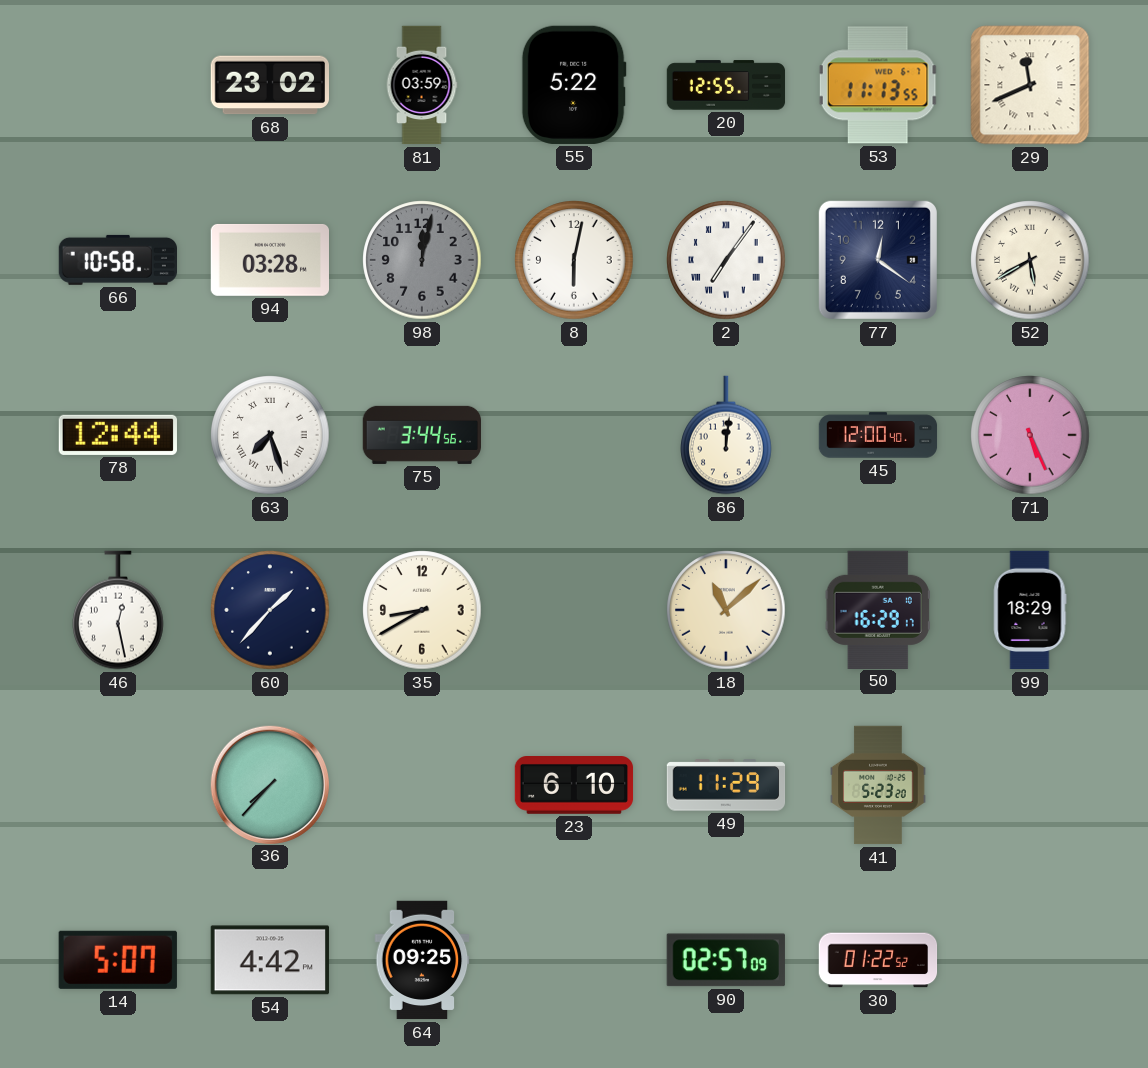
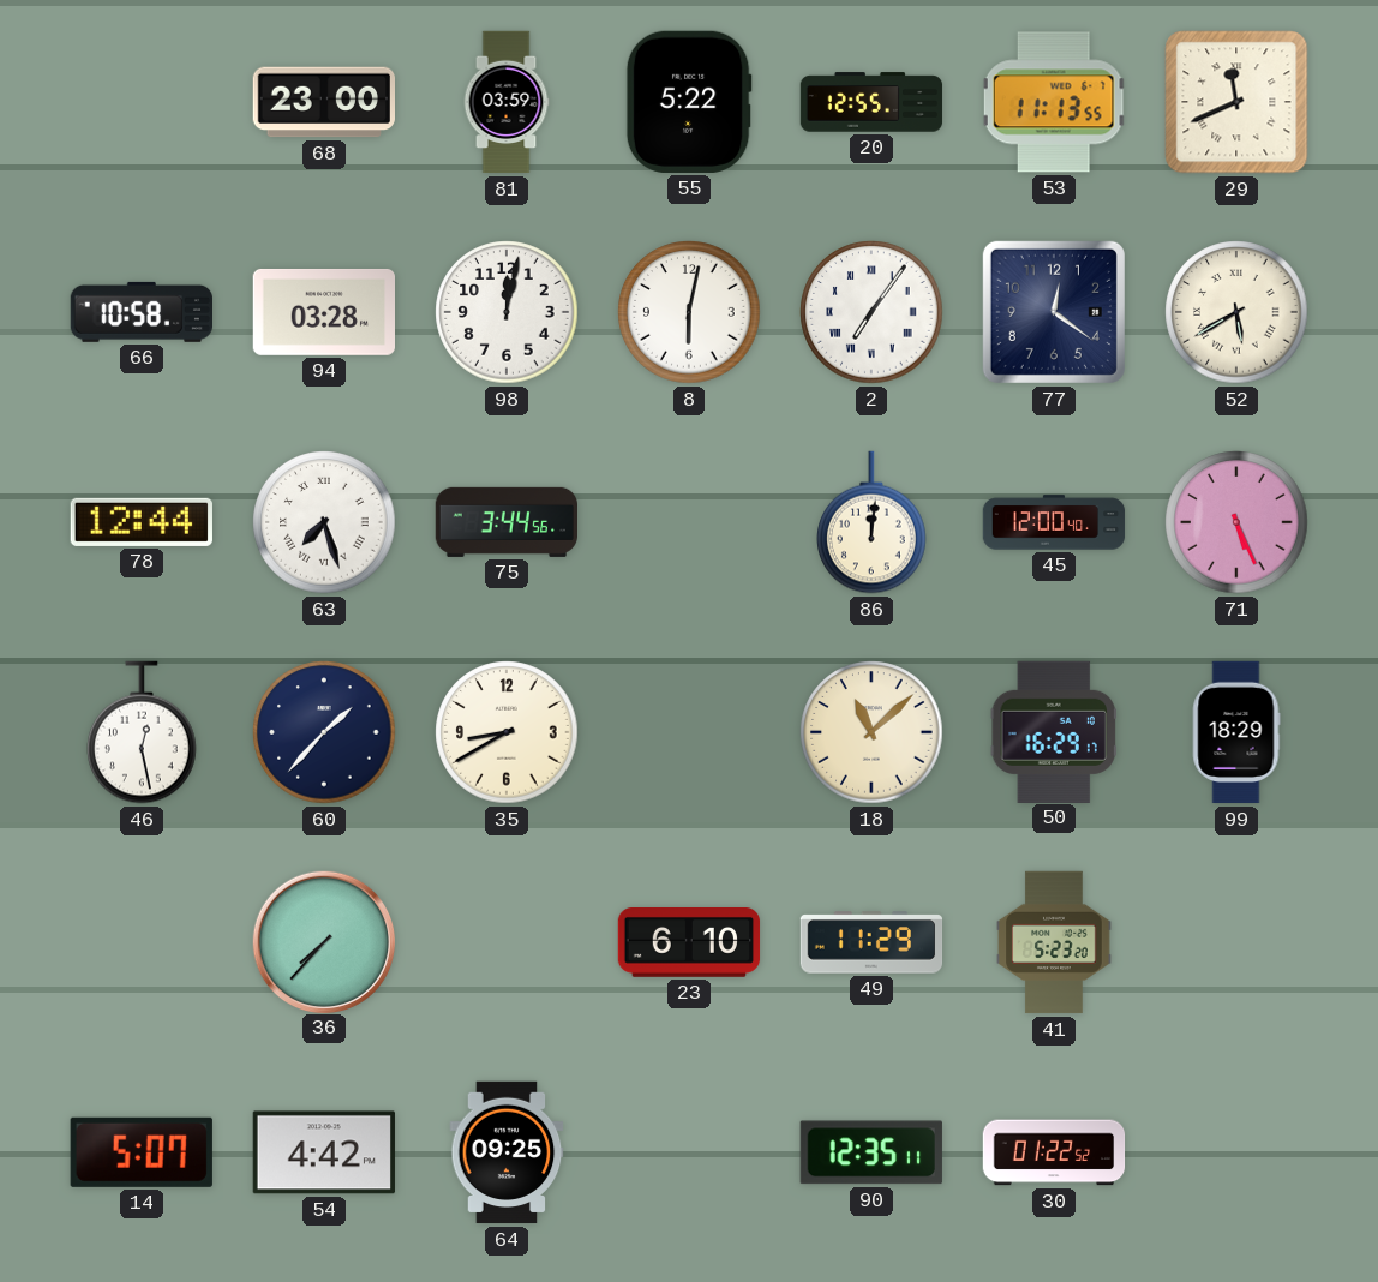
68: 23:02 -> 23:00 (323, 102)
98 dial: grey -> white (507, 312)
90: 02:57 -> 12:35 (871, 1152)
